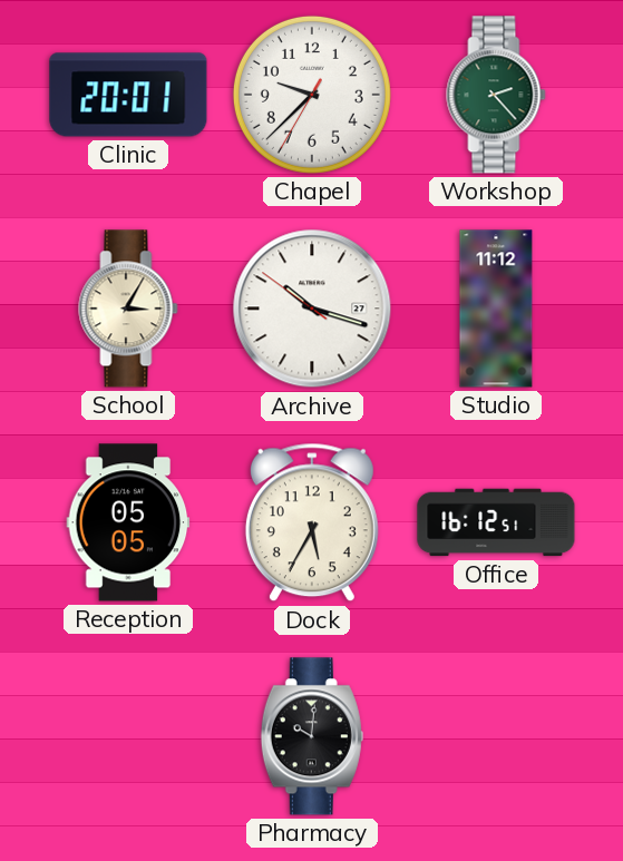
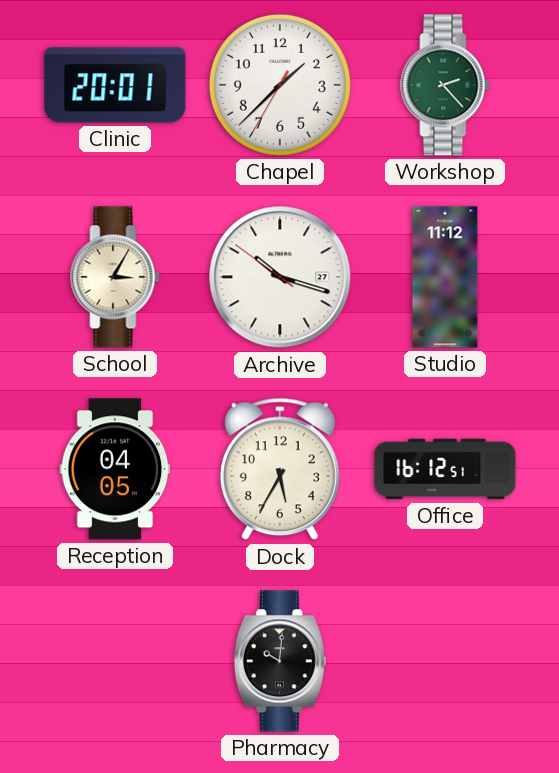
Chapel: 9:37 -> 1:37 (280, 85)
Reception: 05:05 -> 04:05 (115, 469)
